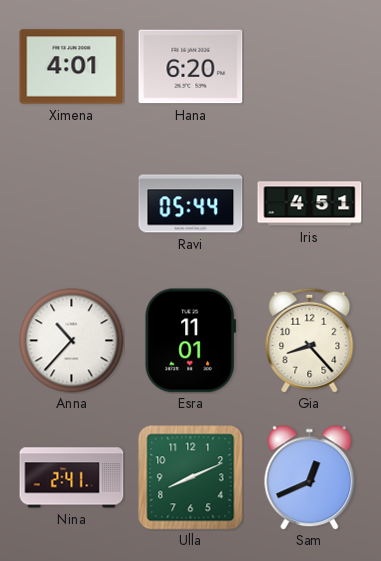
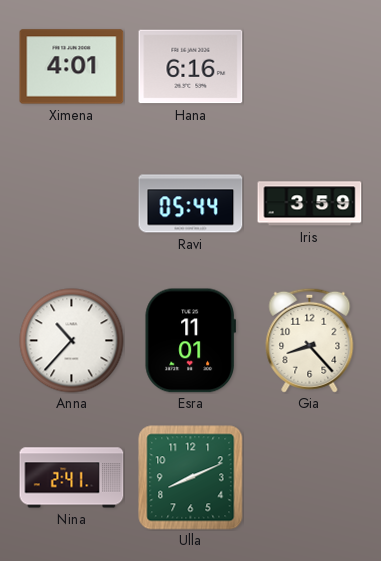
Hana: 6:20 -> 6:16 (191, 67)
Iris: 4:51 -> 3:59 (310, 204)
Sam: 12:41 -> none (310, 478)
